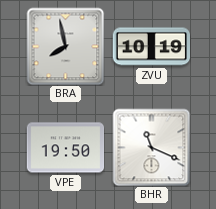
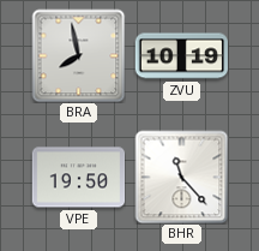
BHR: 11:19 -> 11:23 (181, 177)
